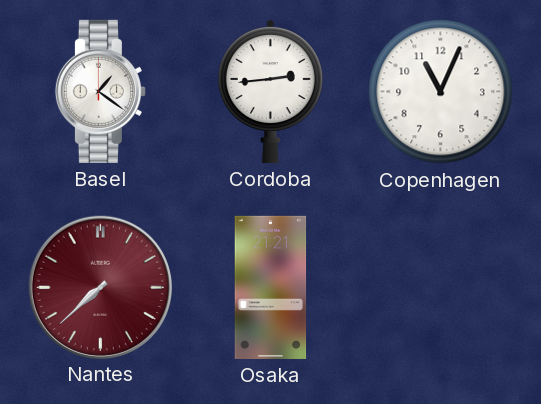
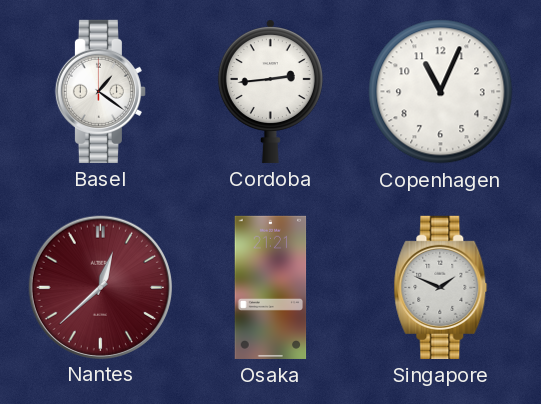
Nantes: 7:38 -> 12:38 (100, 287)
Singapore: none -> 1:49 (441, 287)
